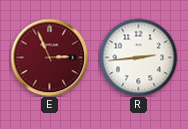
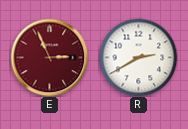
R: 2:44 -> 2:40 (138, 57)
